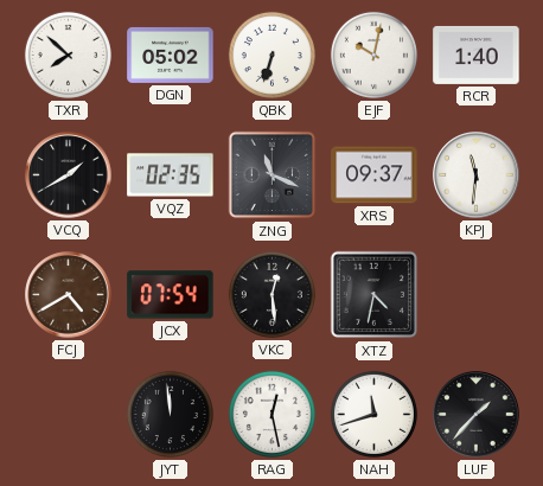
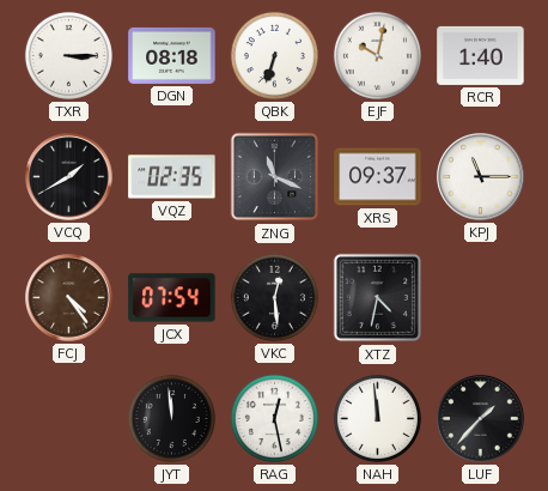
TXR: 7:52 -> 3:15 (68, 55)
DGN: 05:02 -> 08:18 (172, 55)
KPJ: 11:31 -> 11:15 (481, 177)
FCJ: 4:40 -> 4:24 (69, 298)
NAH: 11:42 -> 11:59 (377, 418)
